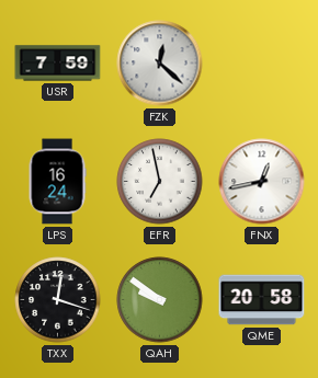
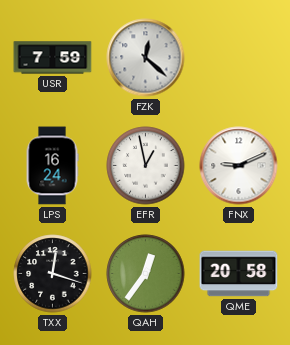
EFR: 6:58 -> 12:58 (146, 166)
FNX: 12:43 -> 9:11 (239, 166)
QAH: 9:51 -> 12:36 (146, 274)
